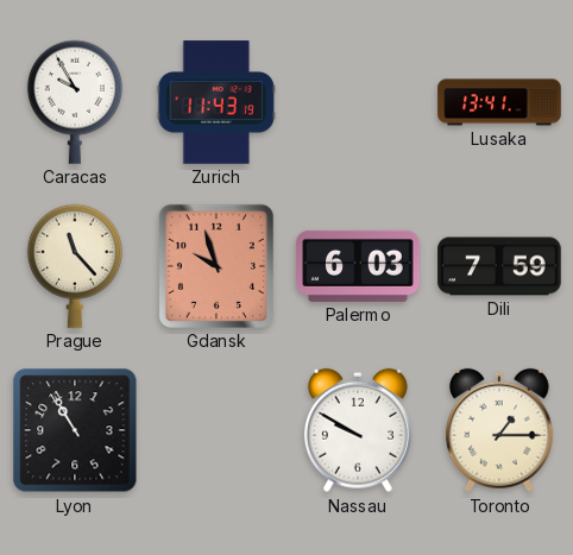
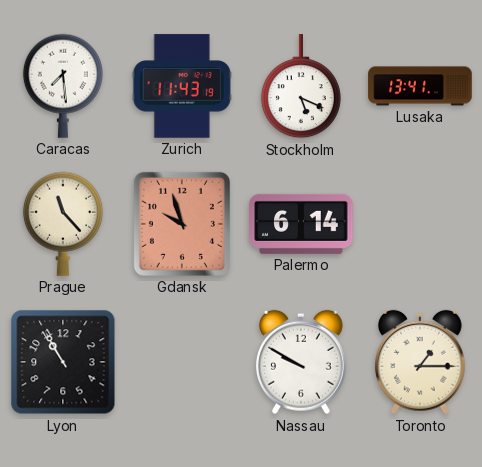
Caracas: 9:55 -> 7:29 (63, 86)
Stockholm: none -> 5:19 (301, 87)
Palermo: 6:03 -> 6:14 (301, 224)
Dili: 7:59 -> none (499, 266)
